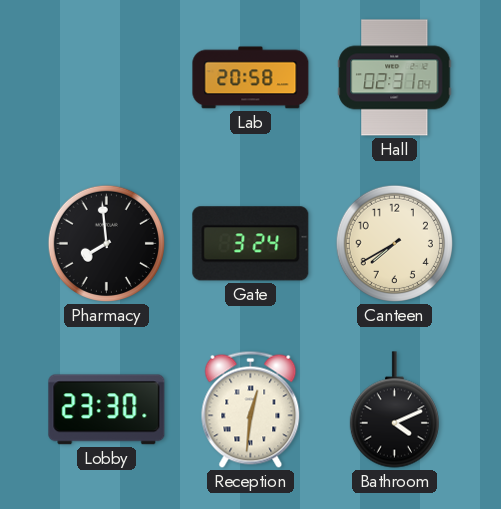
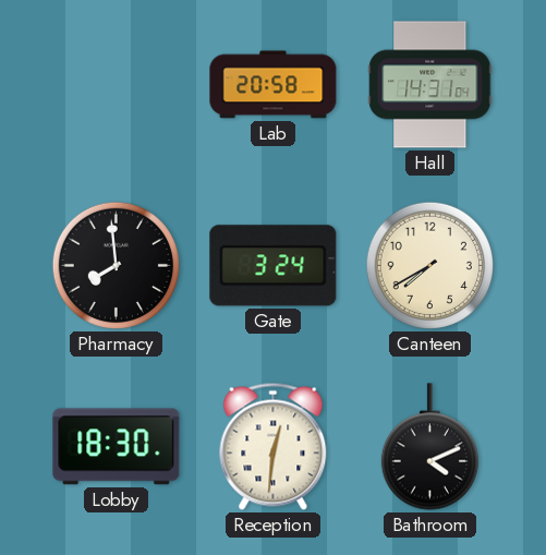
Hall: 02:31 -> 14:31 (430, 85)
Lobby: 23:30 -> 18:30 (117, 447)
